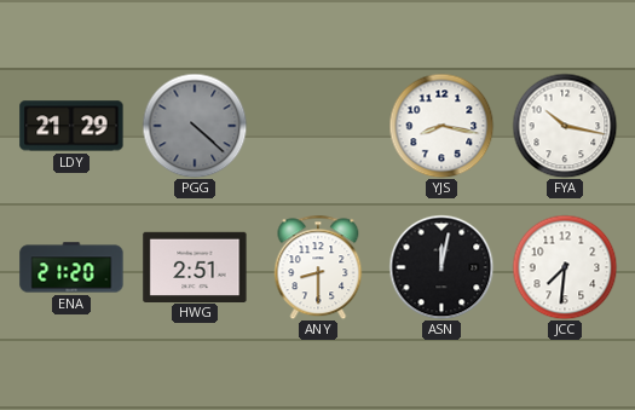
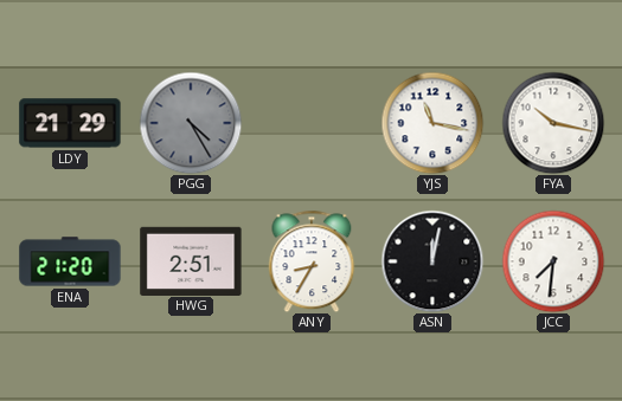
PGG: 4:22 -> 4:25 (191, 123)
YJS: 8:17 -> 11:17 (432, 123)
ANY: 8:30 -> 8:35 (312, 261)
